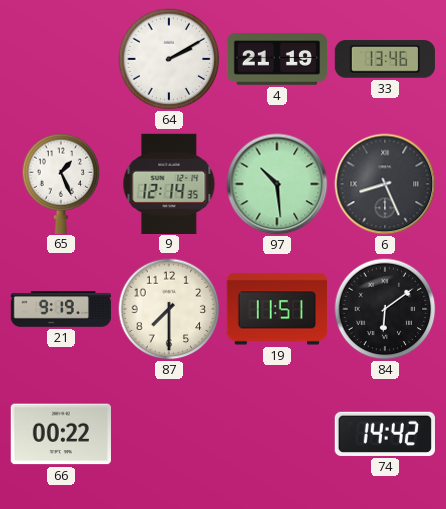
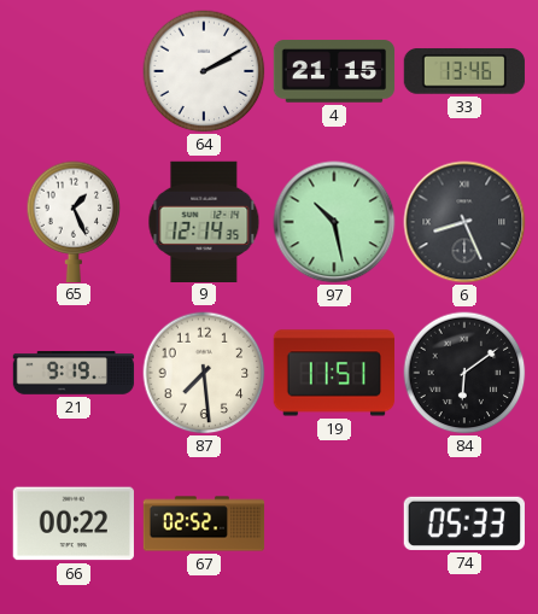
4: 21:19 -> 21:15 (334, 71)
97: 10:29 -> 10:28 (334, 222)
87: 7:30 -> 7:29 (204, 373)
67: none -> 02:52 (204, 524)
74: 14:42 -> 05:33 (464, 524)
